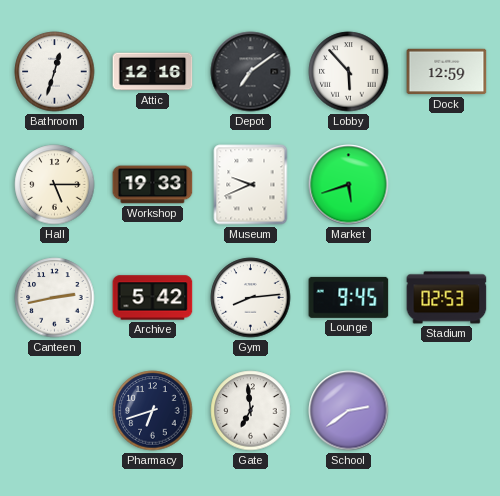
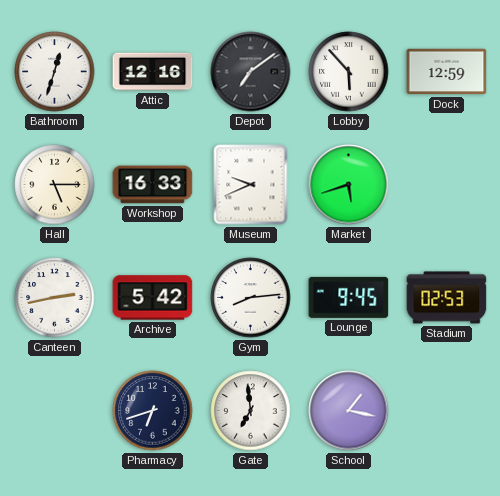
Workshop: 19:33 -> 16:33 (153, 185)
School: 2:39 -> 1:17 (349, 411)
